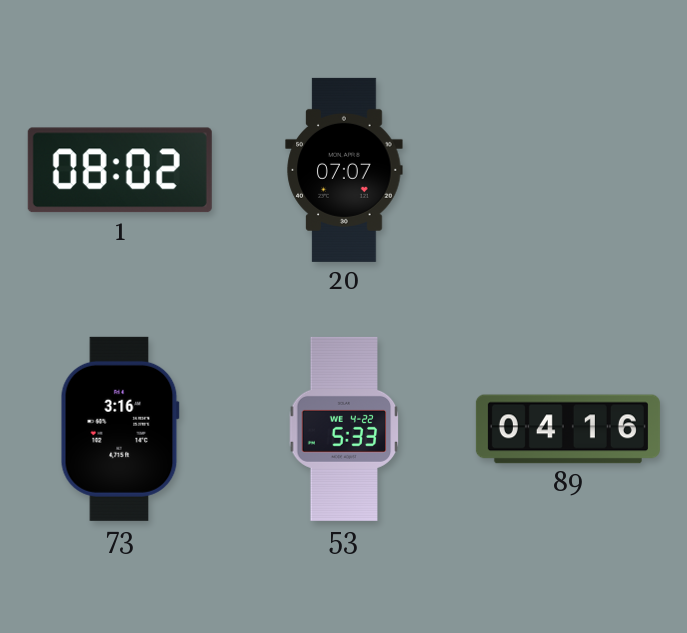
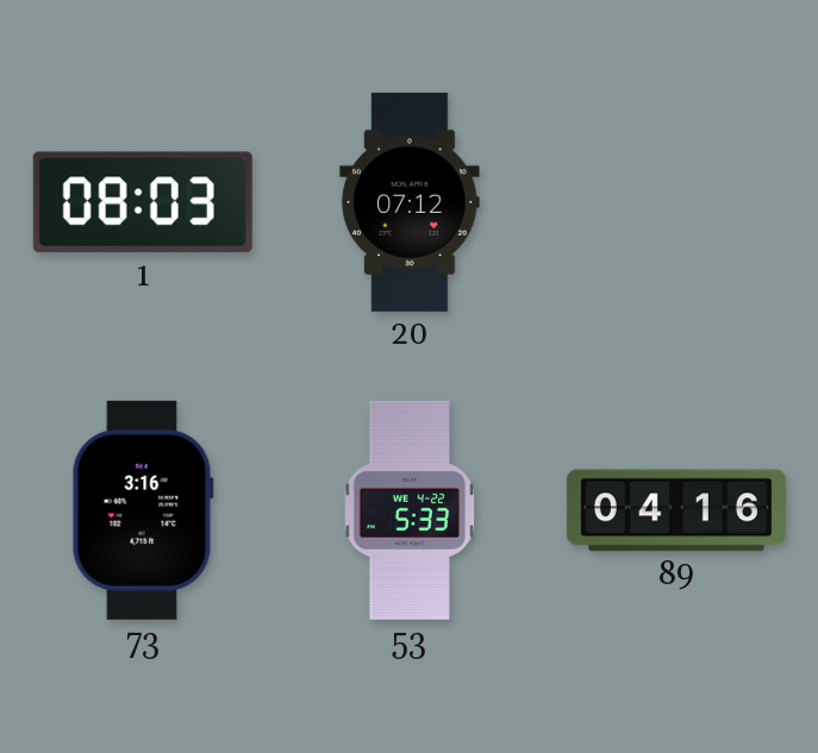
1: 08:02 -> 08:03 (143, 202)
20: 07:07 -> 07:12 (410, 202)
